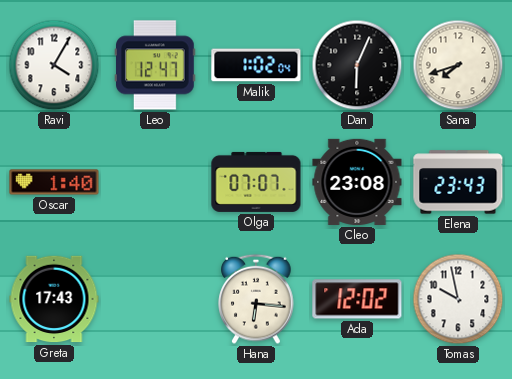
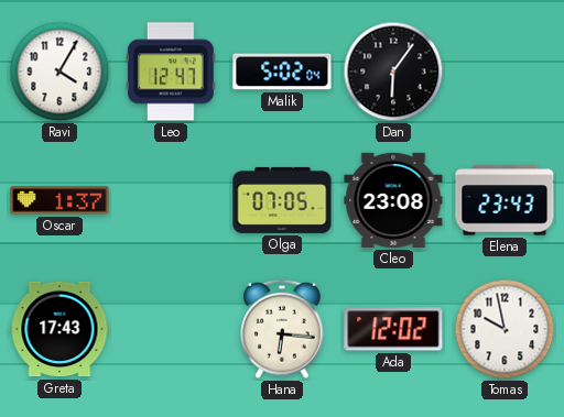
Malik: 1:02 -> 5:02 (282, 72)
Dan: 6:04 -> 6:06 (393, 72)
Sana: 7:42 -> none (458, 65)
Oscar: 1:40 -> 1:37 (59, 200)
Olga: 07:07 -> 07:05 (282, 200)
